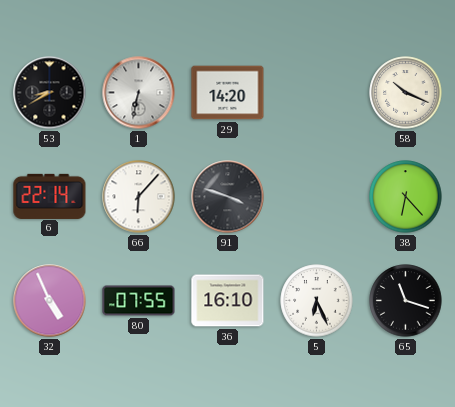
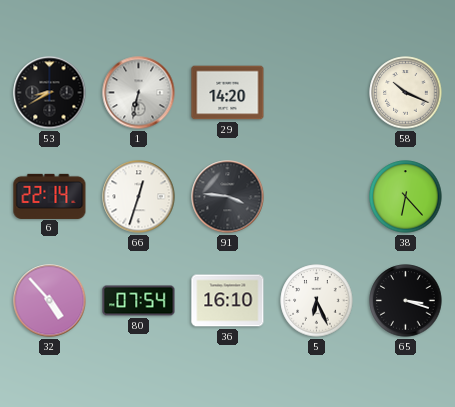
66: 6:07 -> 12:33 (139, 197)
91: 3:48 -> 3:46 (228, 197)
32: 4:56 -> 4:53 (50, 301)
80: 07:55 -> 07:54 (139, 301)
65: 11:18 -> 3:18 (406, 301)
